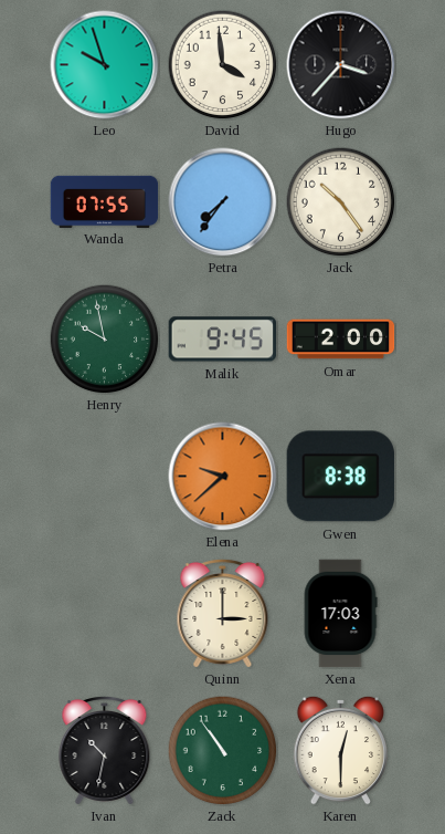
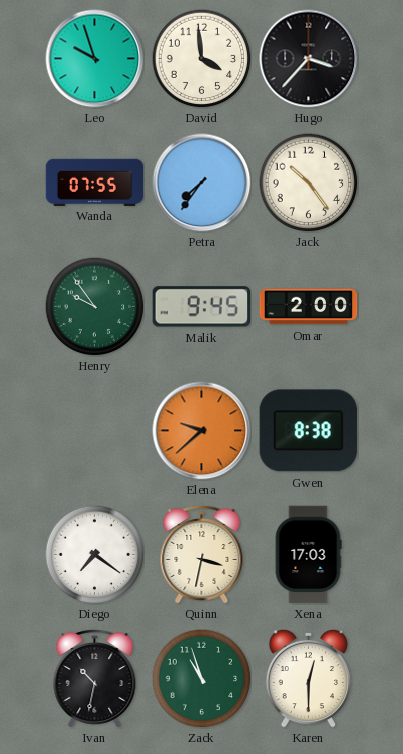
Henry: 9:58 -> 9:54 (95, 307)
Diego: none -> 7:21 (95, 555)
Quinn: 3:00 -> 3:32 (202, 554)
Zack: 10:54 -> 10:57 (202, 679)
